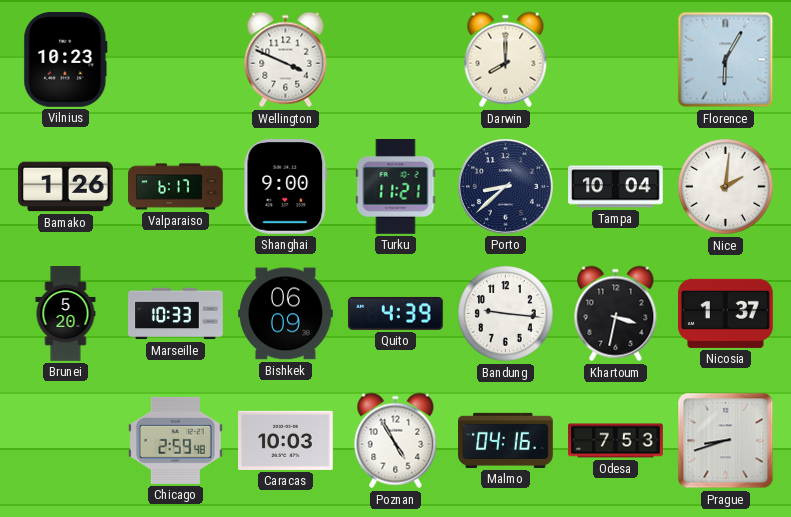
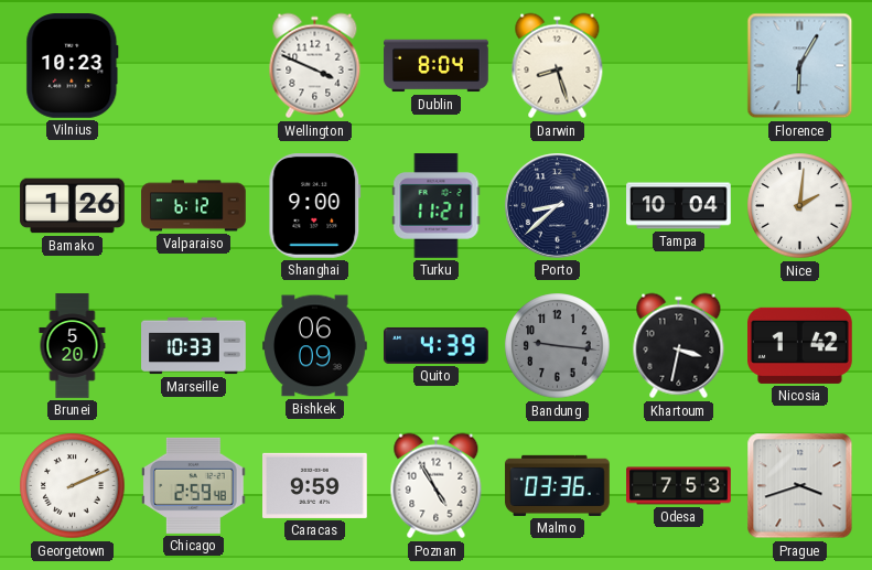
Dublin: none -> 8:04 (437, 66)
Darwin: 8:00 -> 8:27 (558, 66)
Valparaiso: 6:17 -> 6:12 (194, 206)
Bandung dial: white -> grey (558, 346)
Nicosia: 1:37 -> 1:42 (800, 345)
Georgetown: none -> 2:11 (73, 486)
Caracas: 10:03 -> 9:59 (315, 485)
Malmo: 04:16 -> 03:36 (558, 485)
Prague: 8:42 -> 3:42 (800, 486)
